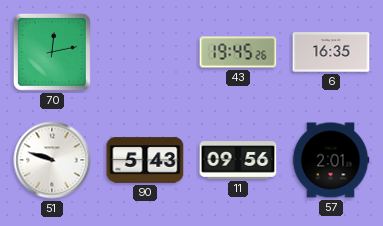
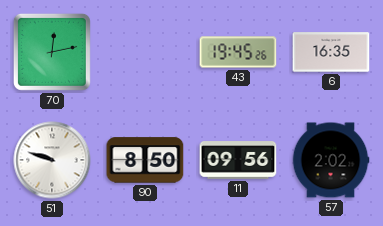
90: 5:43 -> 8:50 (145, 160)
57: 2:01 -> 2:02 (331, 160)
